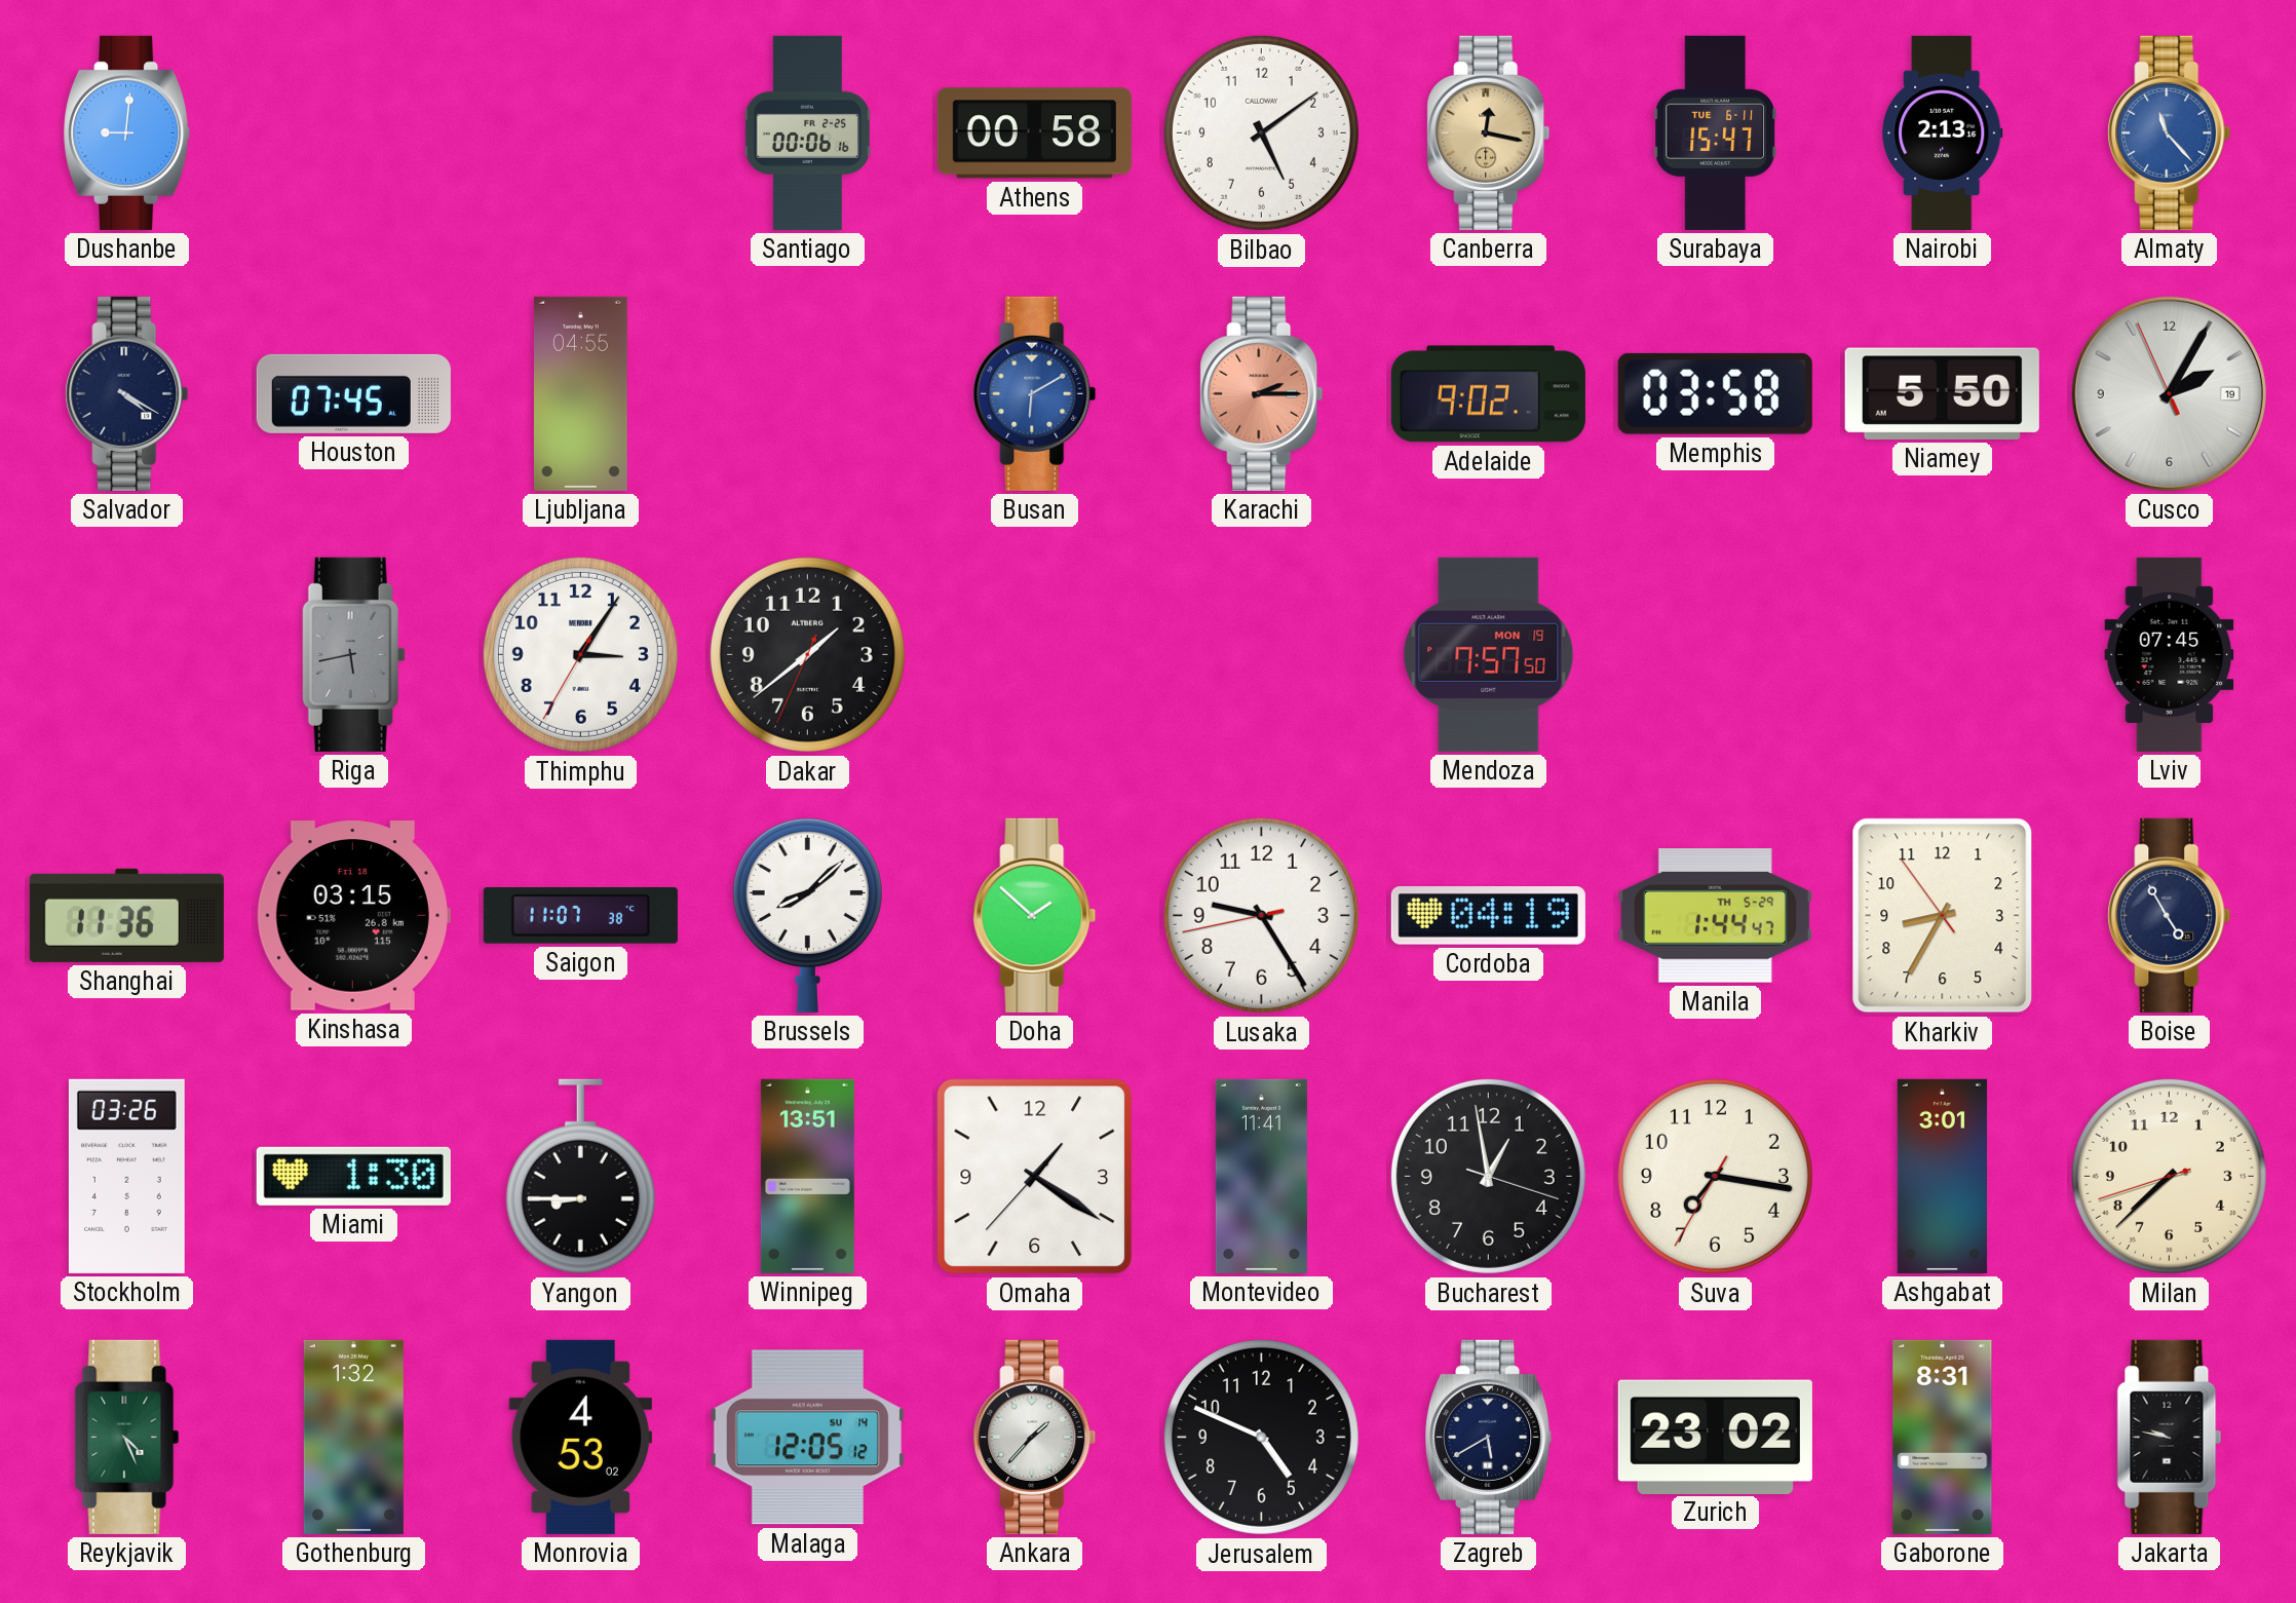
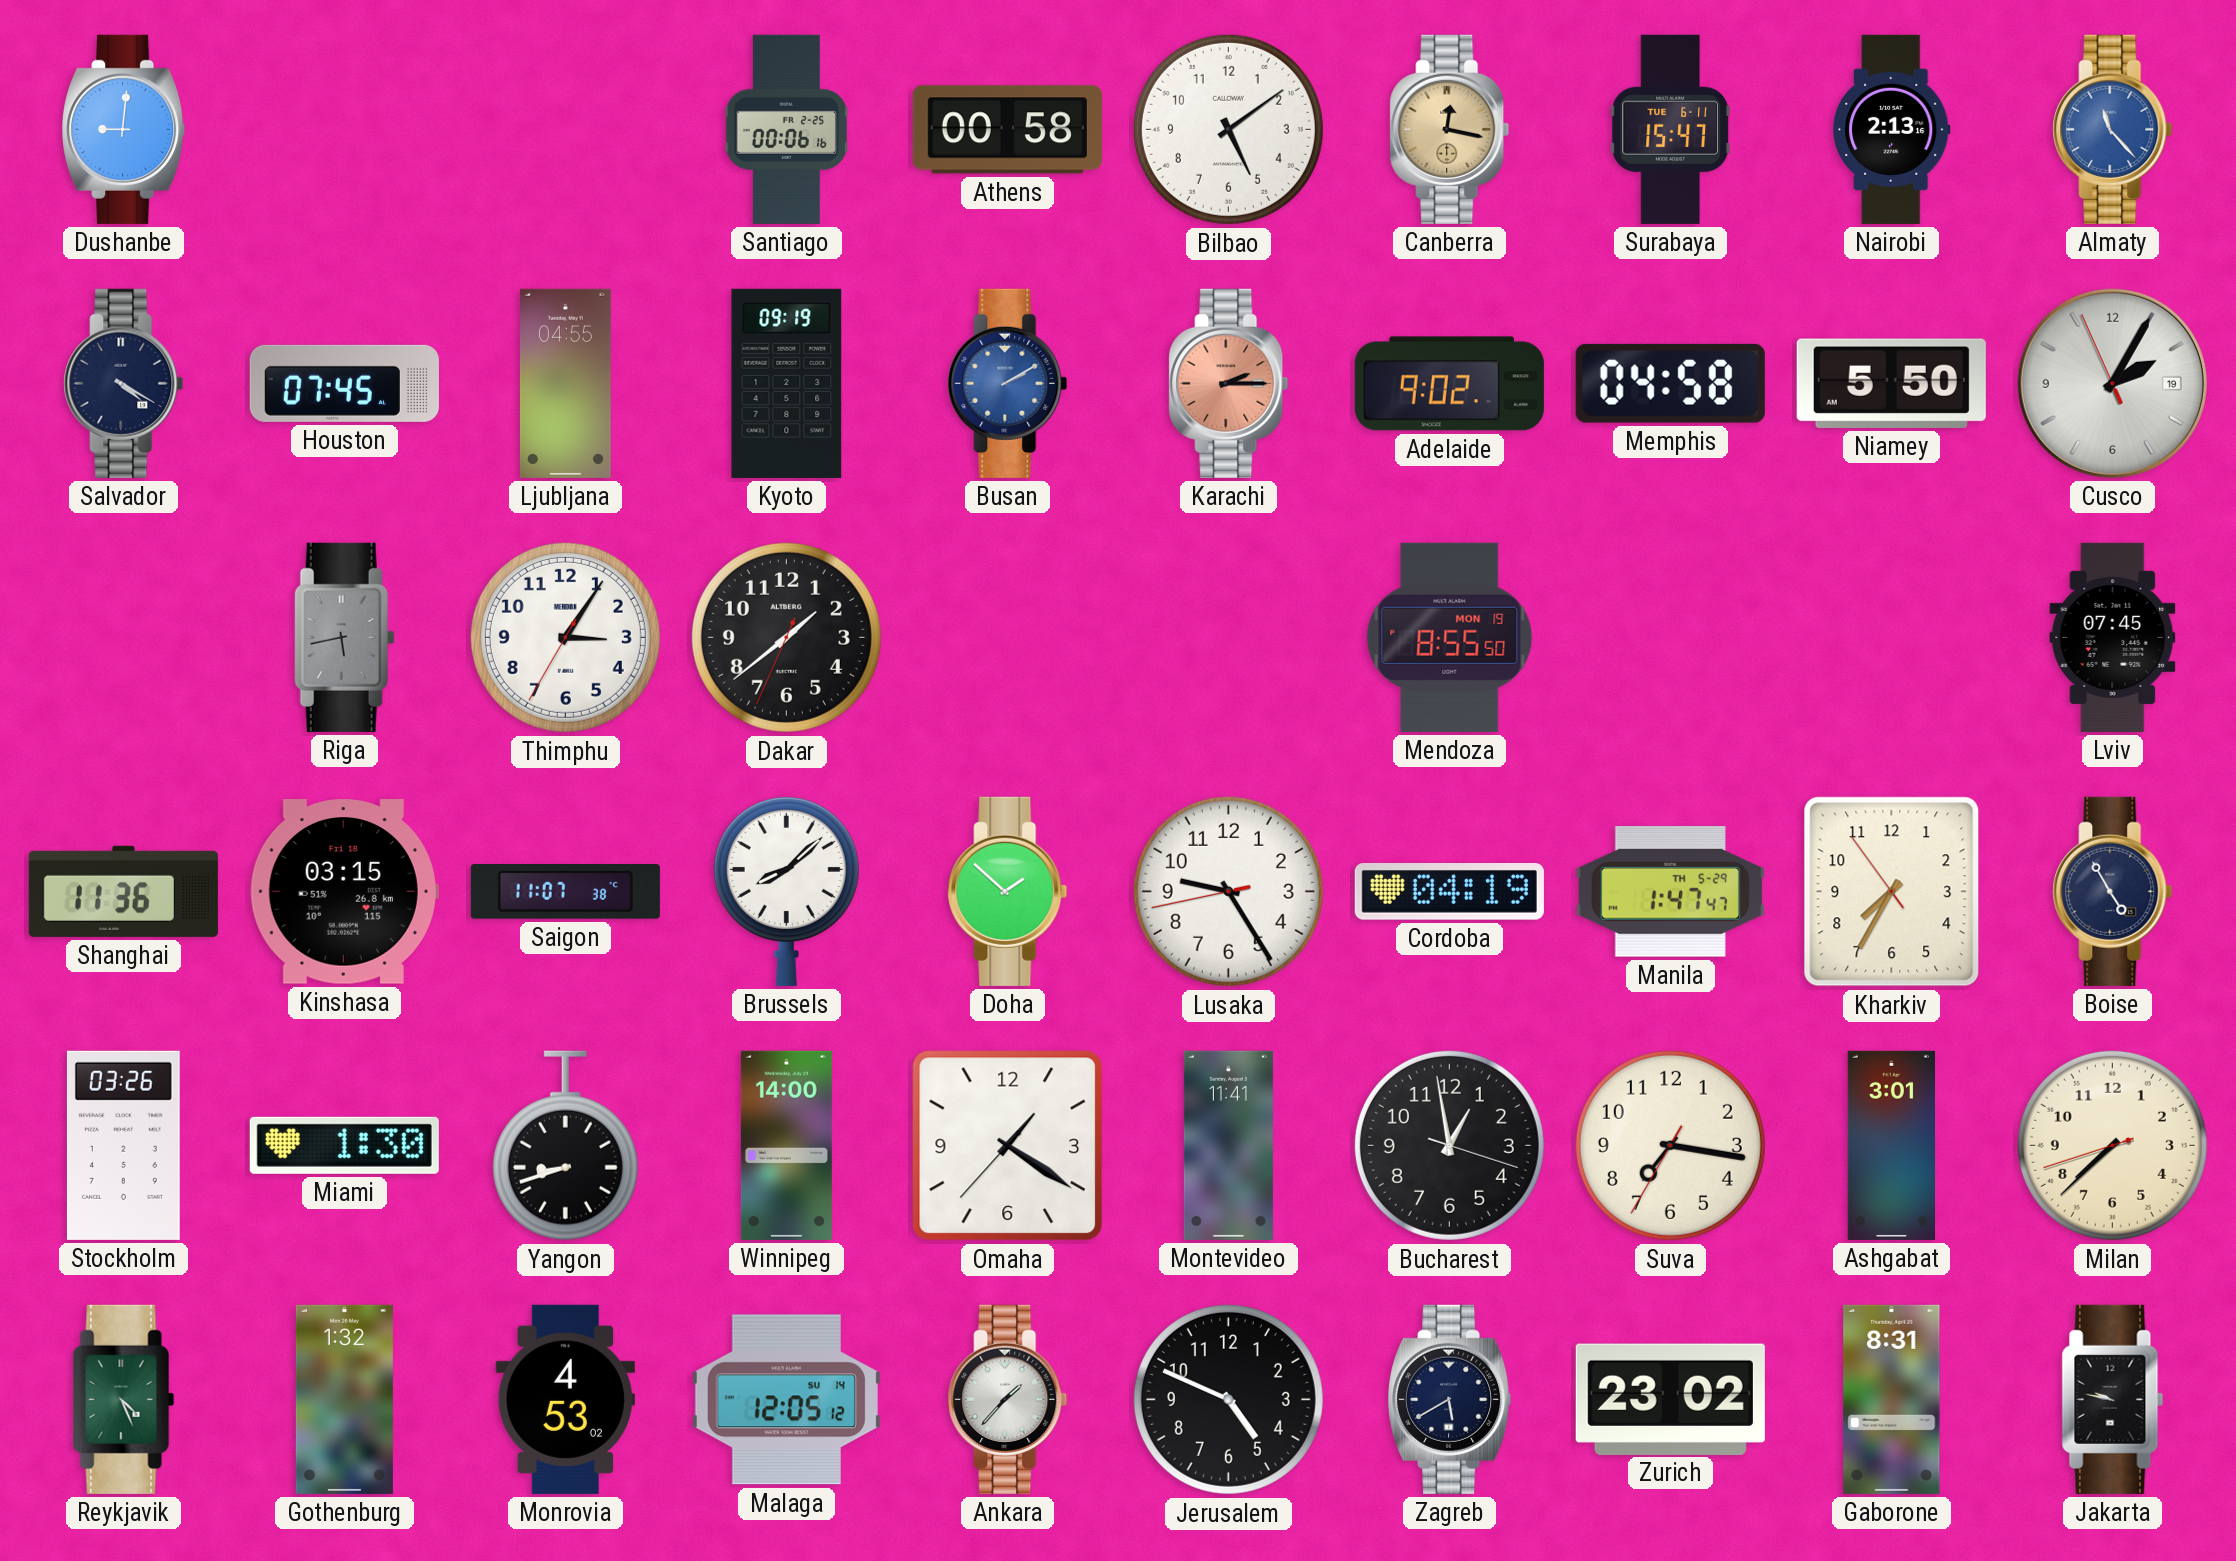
Kyoto: none -> 09:19 (787, 383)
Busan: 6:10 -> 2:10 (1008, 383)
Memphis: 03:58 -> 04:58 (1670, 383)
Mendoza: 7:57 -> 8:55 (1450, 637)
Manila: 1:44 -> 1:47 (1670, 892)
Kharkiv: 8:34 -> 7:34 (1892, 892)
Yangon: 8:45 -> 8:42 (565, 1146)
Winnipeg: 13:51 -> 14:00 (786, 1145)
